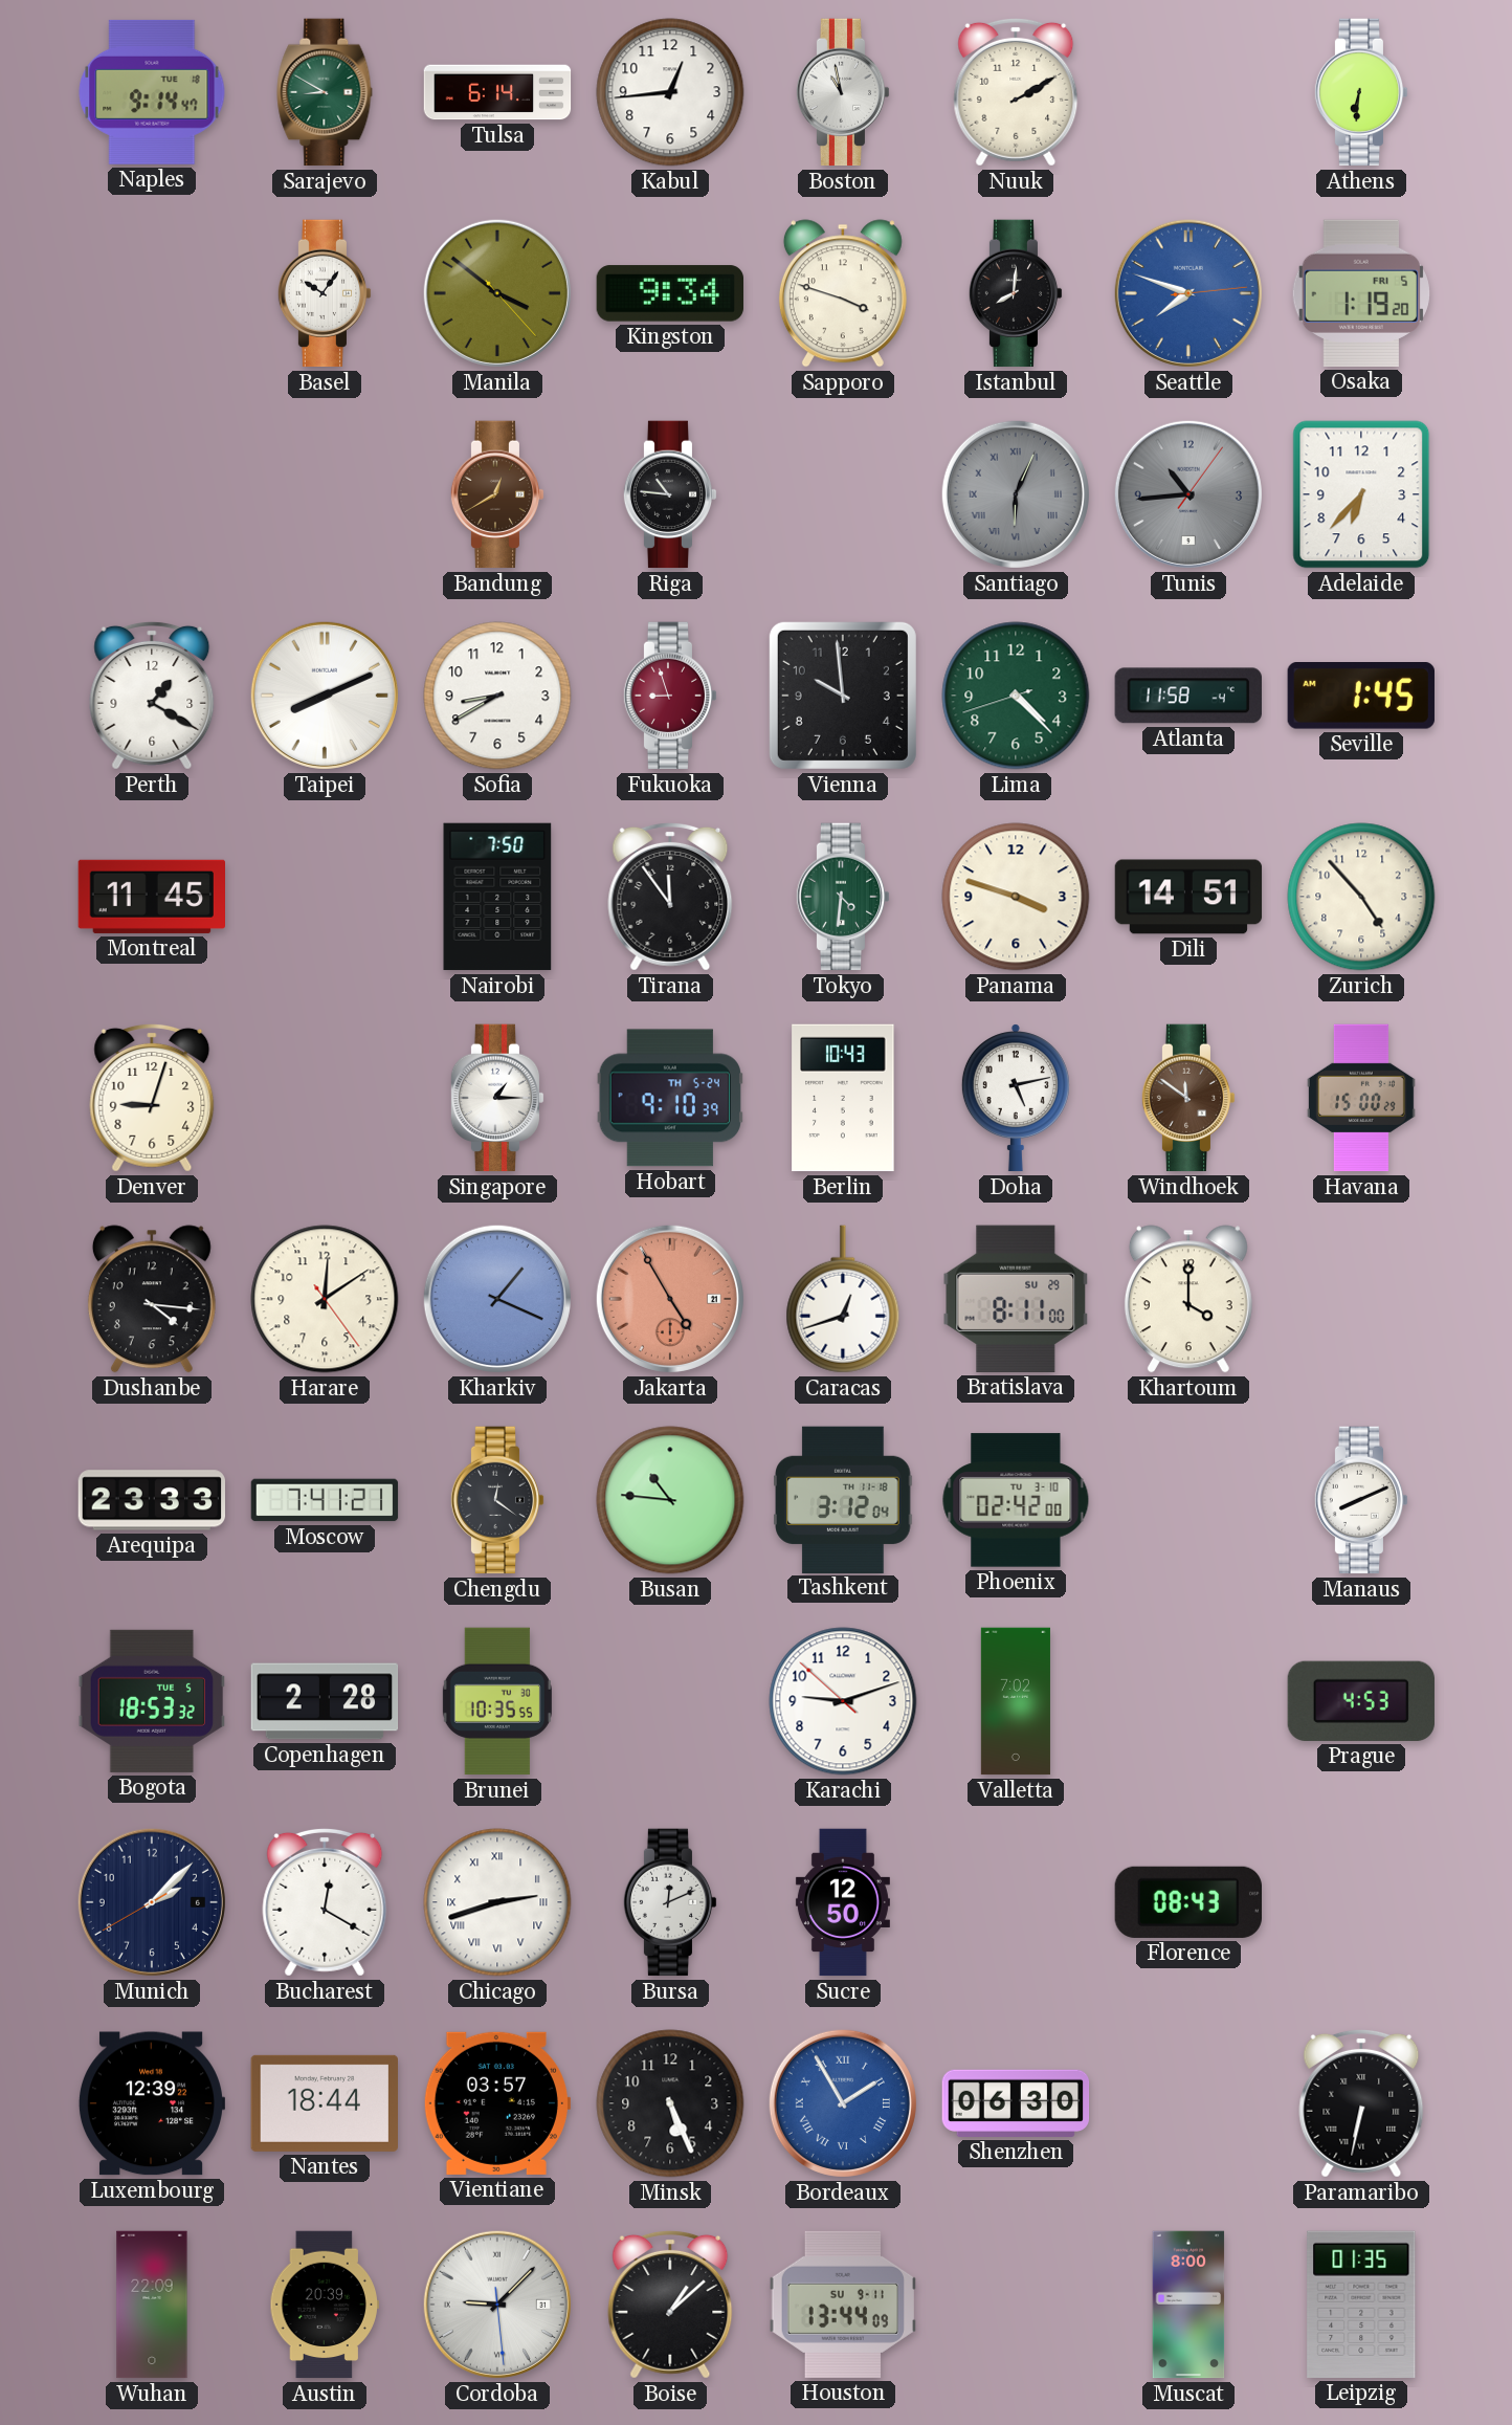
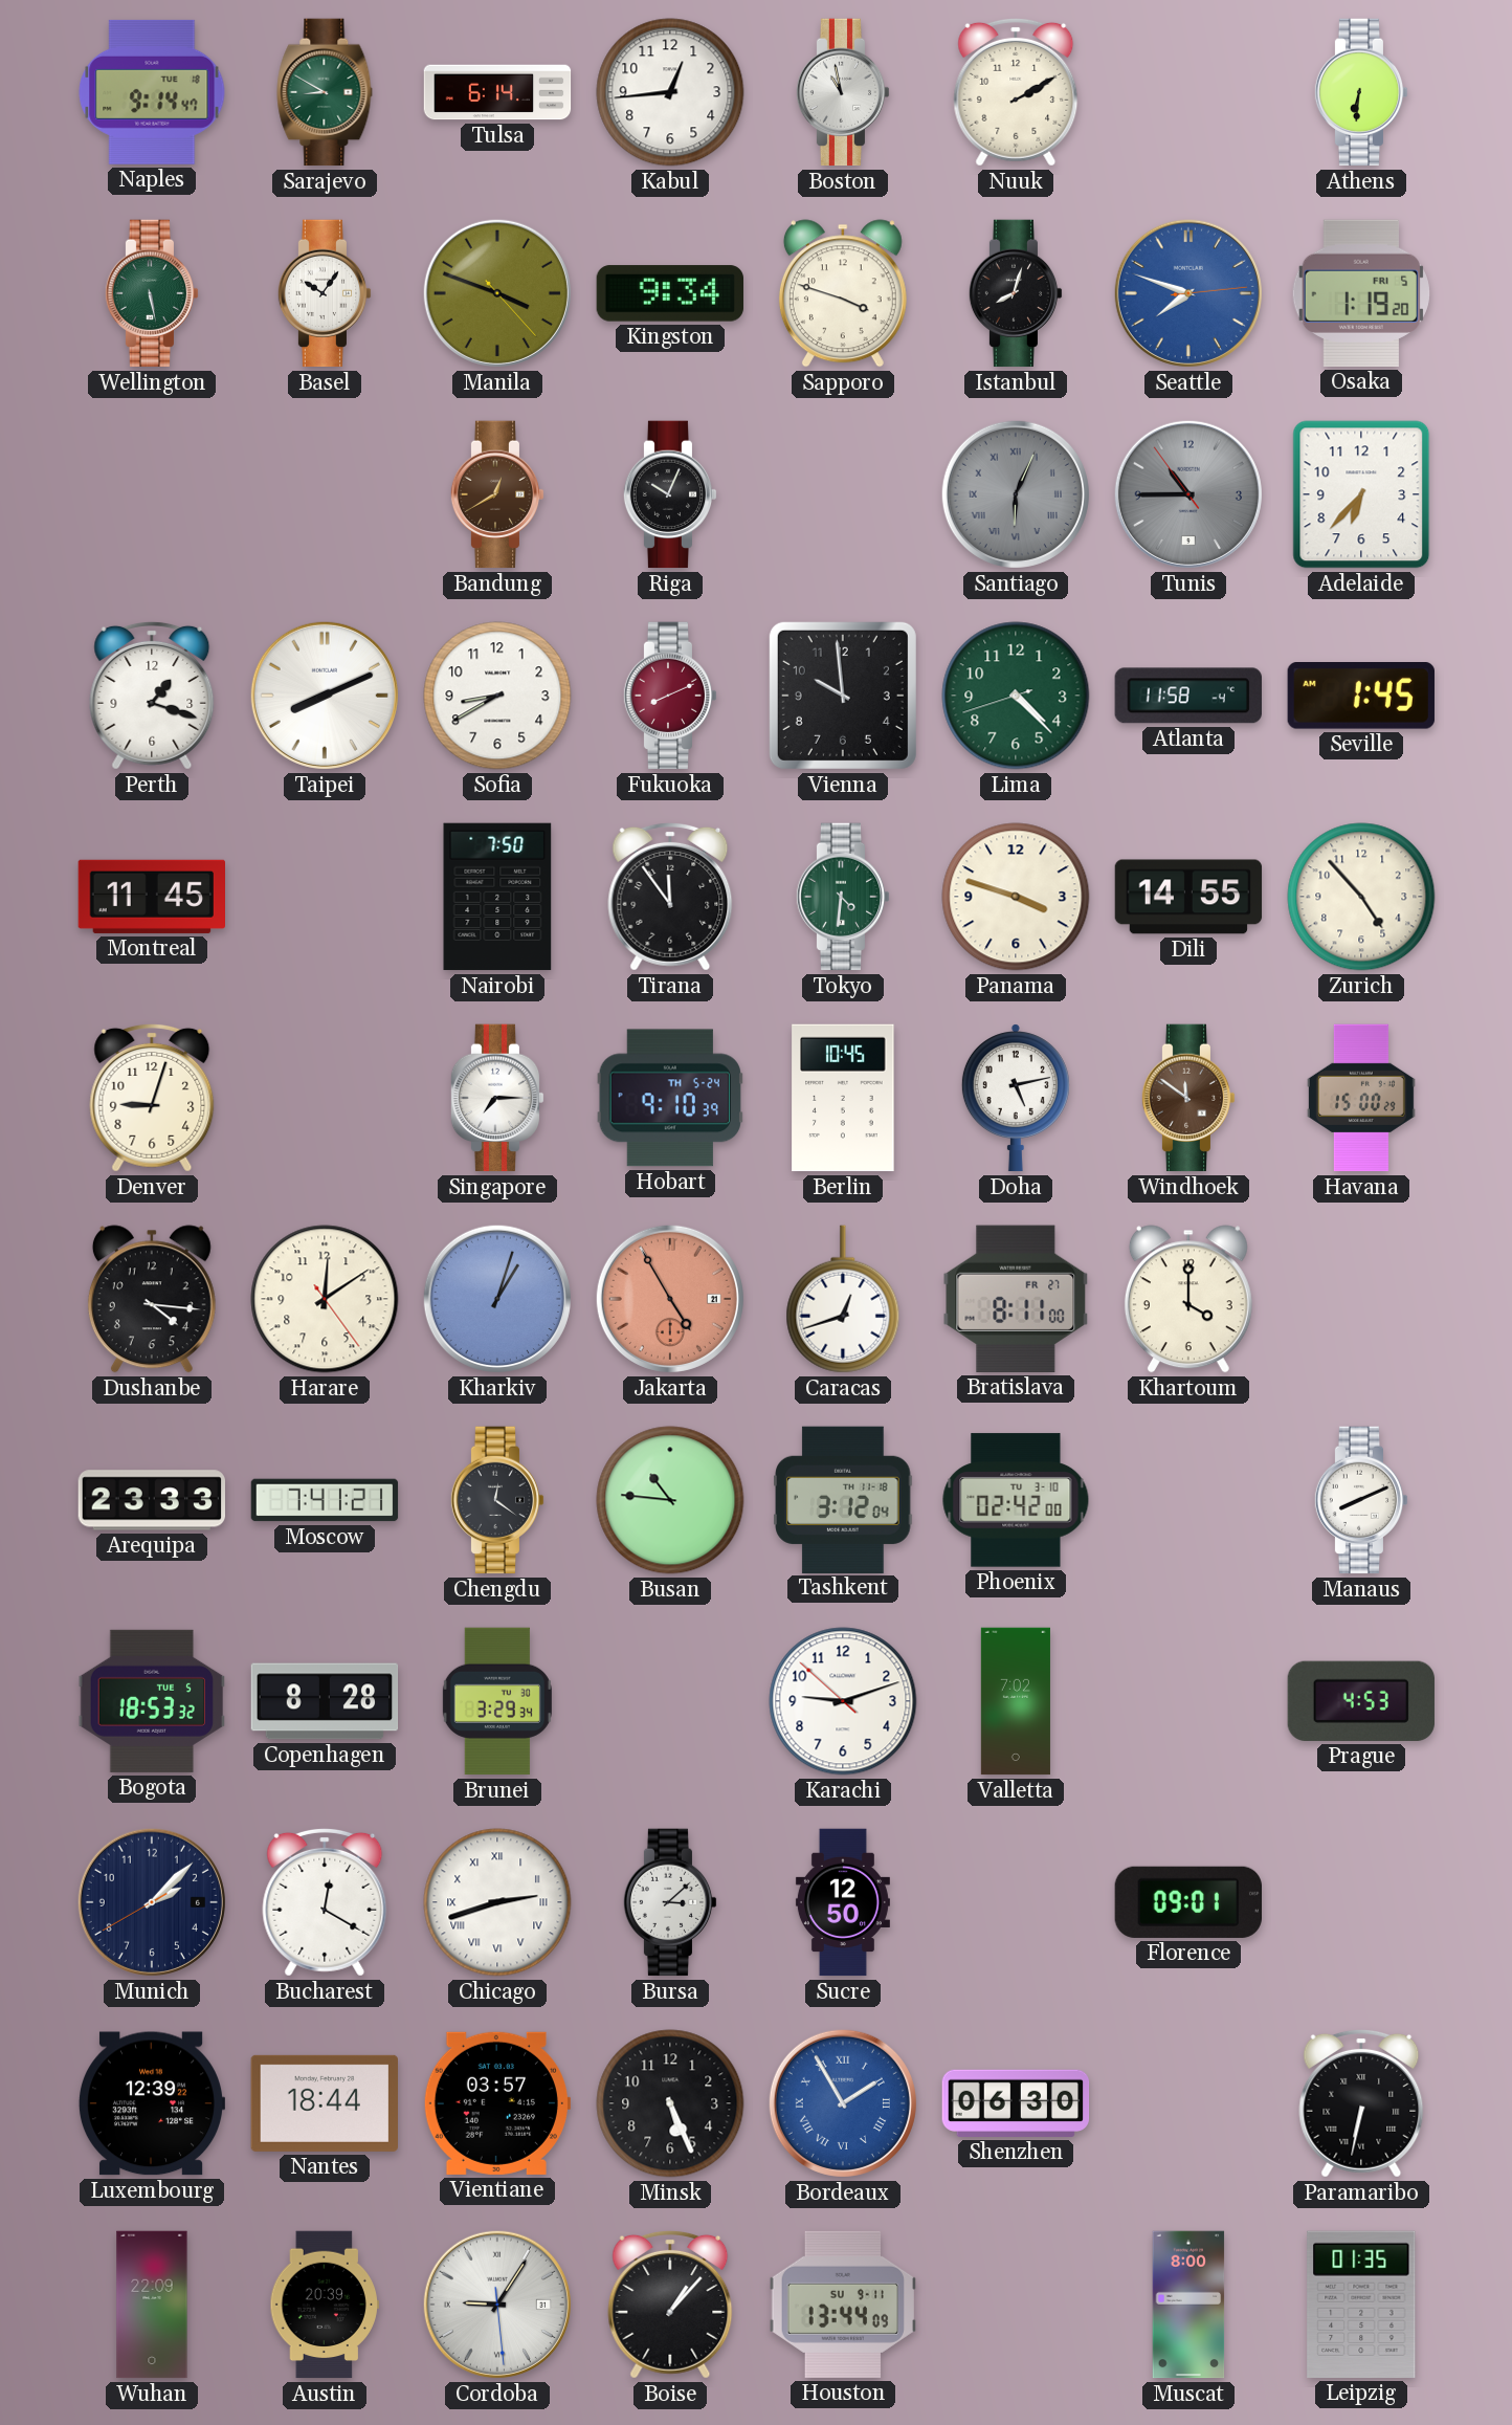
Wellington: none -> 5:28 (152, 293)
Manila: 3:51 -> 3:48 (497, 293)
Istanbul: 8:01 -> 8:03 (1016, 293)
Riga: 10:46 -> 10:04 (670, 494)
Tunis: 10:44:06 -> 10:44:54 (1188, 494)
Perth: 1:20 -> 1:18 (152, 696)
Fukuoka: 8:57 -> 8:11 (670, 696)
Dili: 14:51 -> 14:55 (1188, 897)
Singapore: 1:15 -> 7:15 (497, 1098)
Berlin: 10:43 -> 10:45 (843, 1098)
Kharkiv: 1:19 -> 1:03 (497, 1299)
Bratislava date: SU 29 -> FR 27 (1016, 1299)
Copenhagen: 2:28 -> 8:28 (325, 1701)
Brunei: 10:35 -> 3:29 (497, 1701)
Bursa: 12:11 -> 3:08 (670, 1902)
Florence: 08:43 -> 09:01 (1187, 1902)
Cordoba: 9:07 -> 9:05 (497, 2305)
Boise: 1:08 -> 1:07 (670, 2305)
